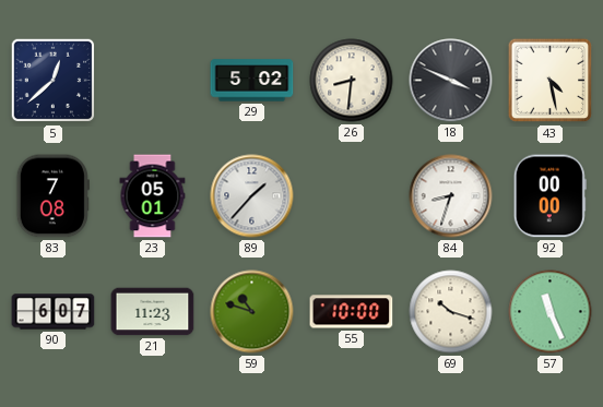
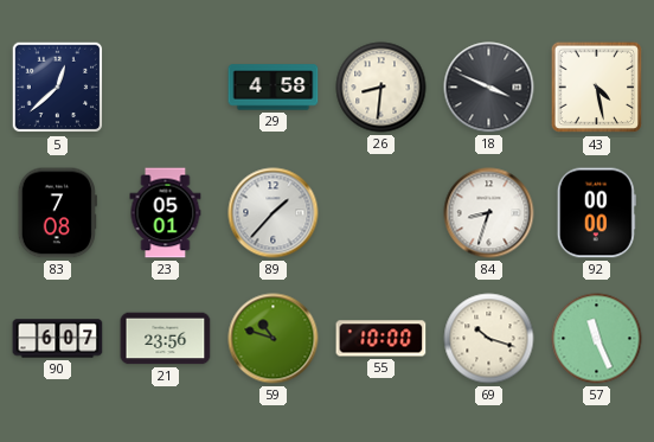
29: 5:02 -> 4:58 (274, 88)
21: 11:23 -> 23:56 (166, 339)
